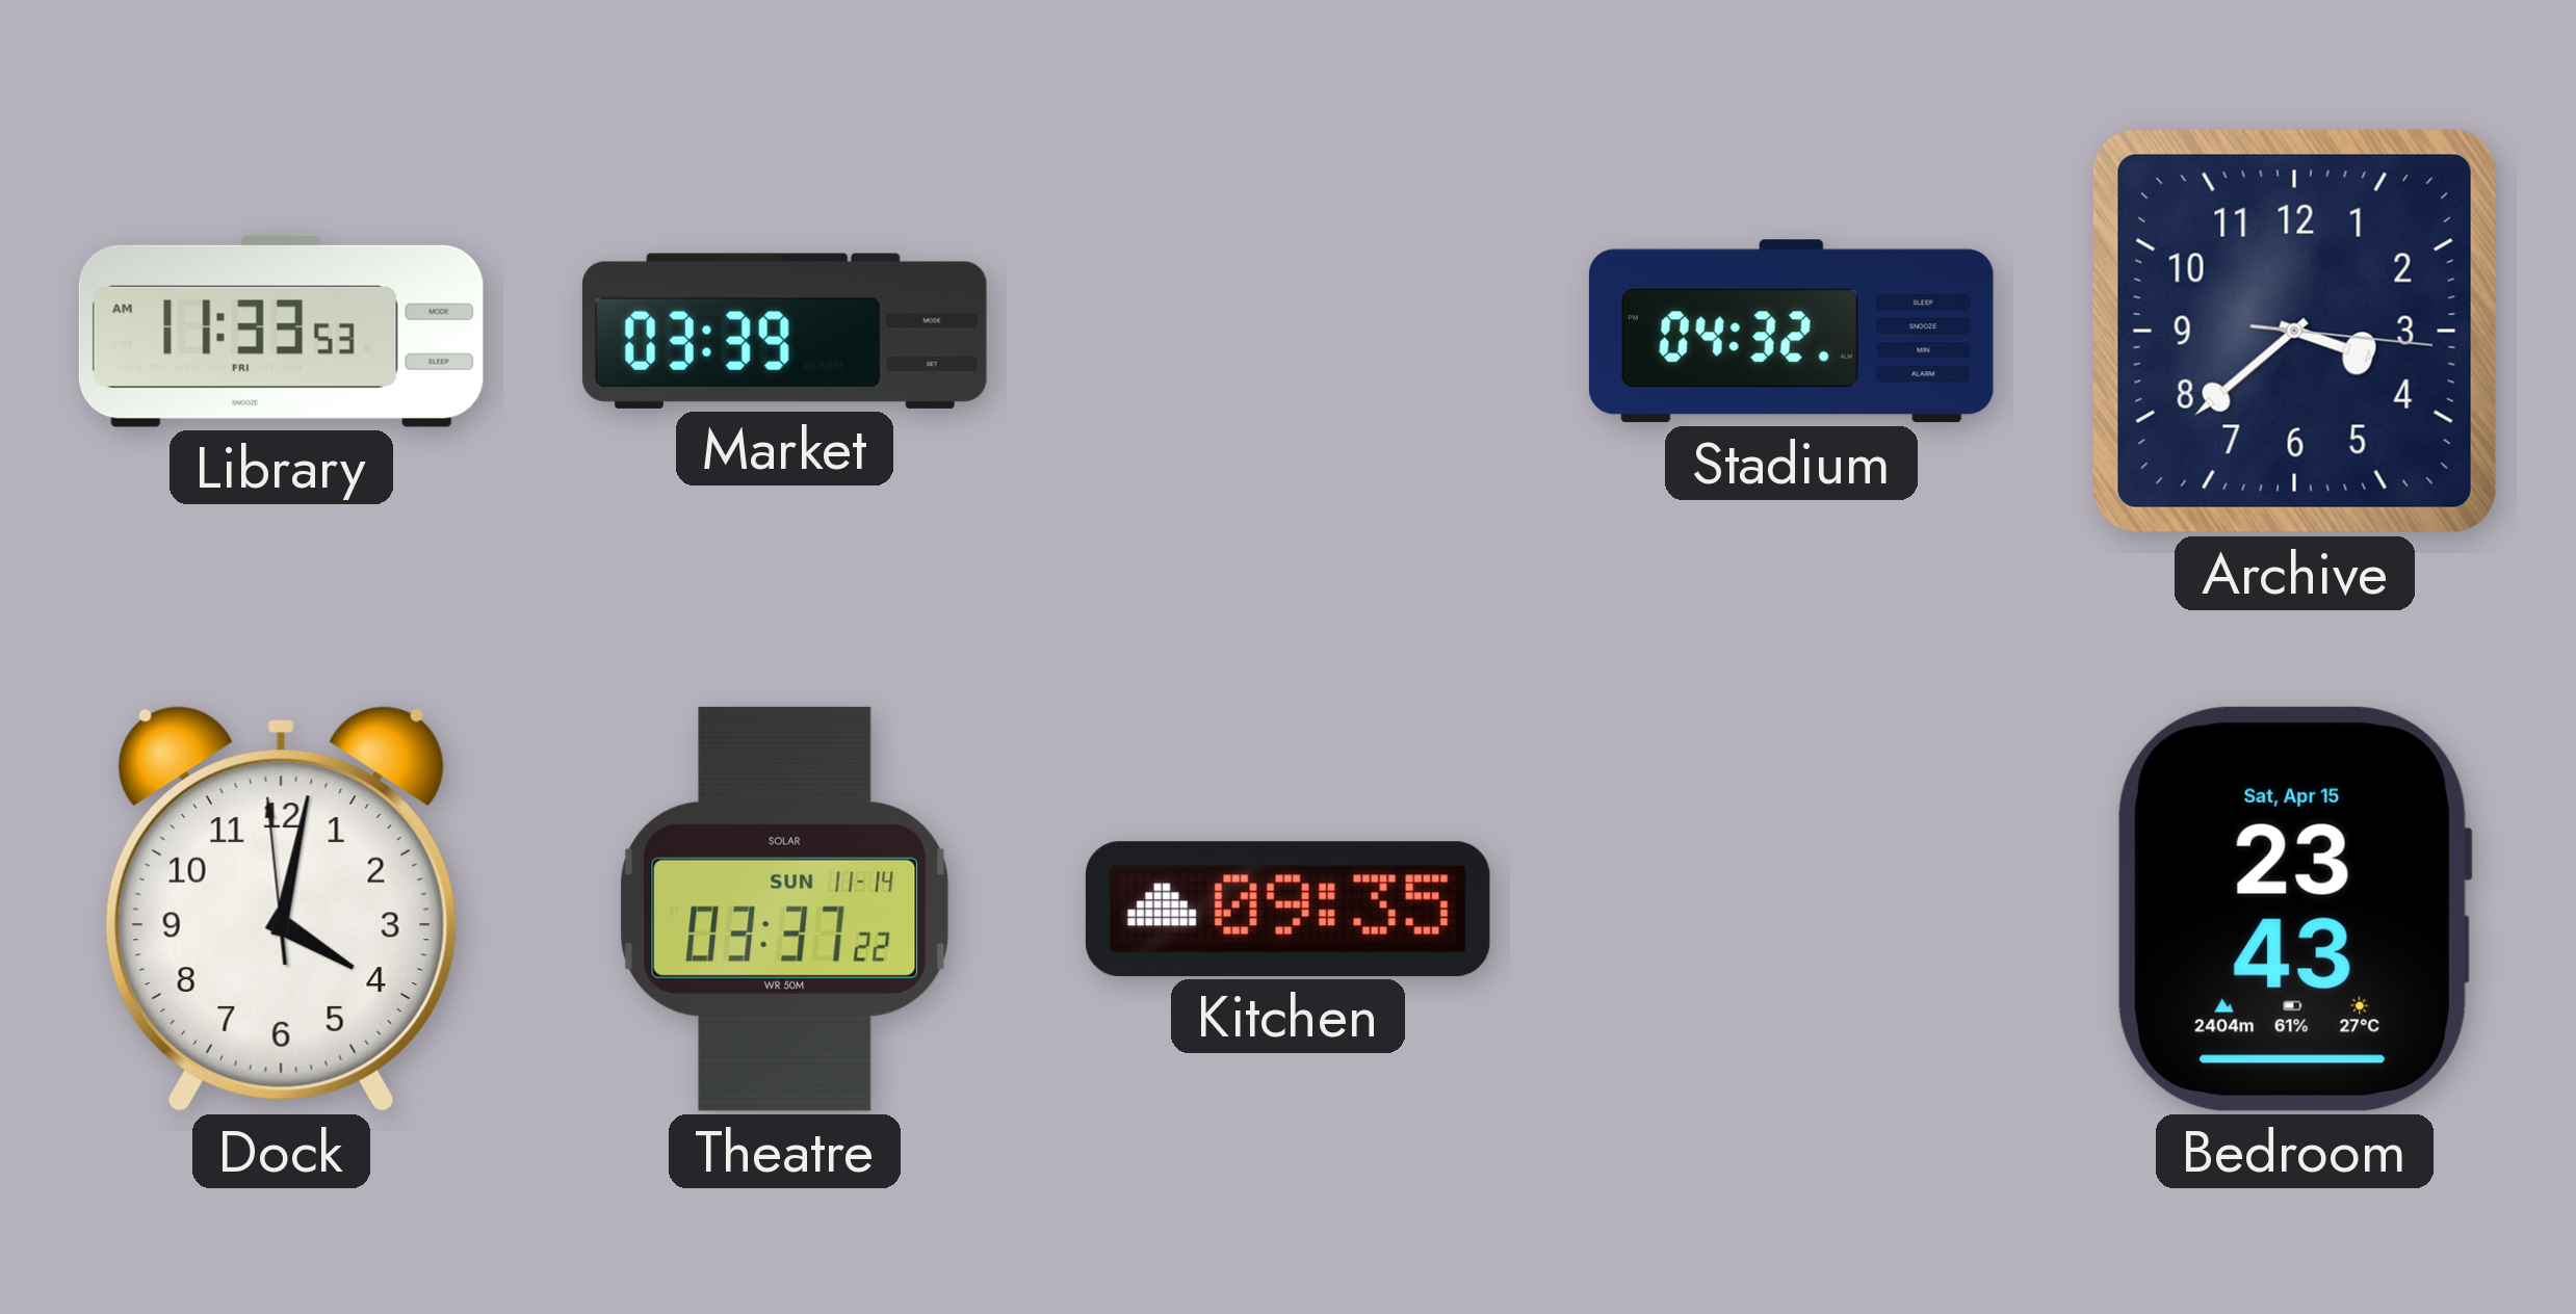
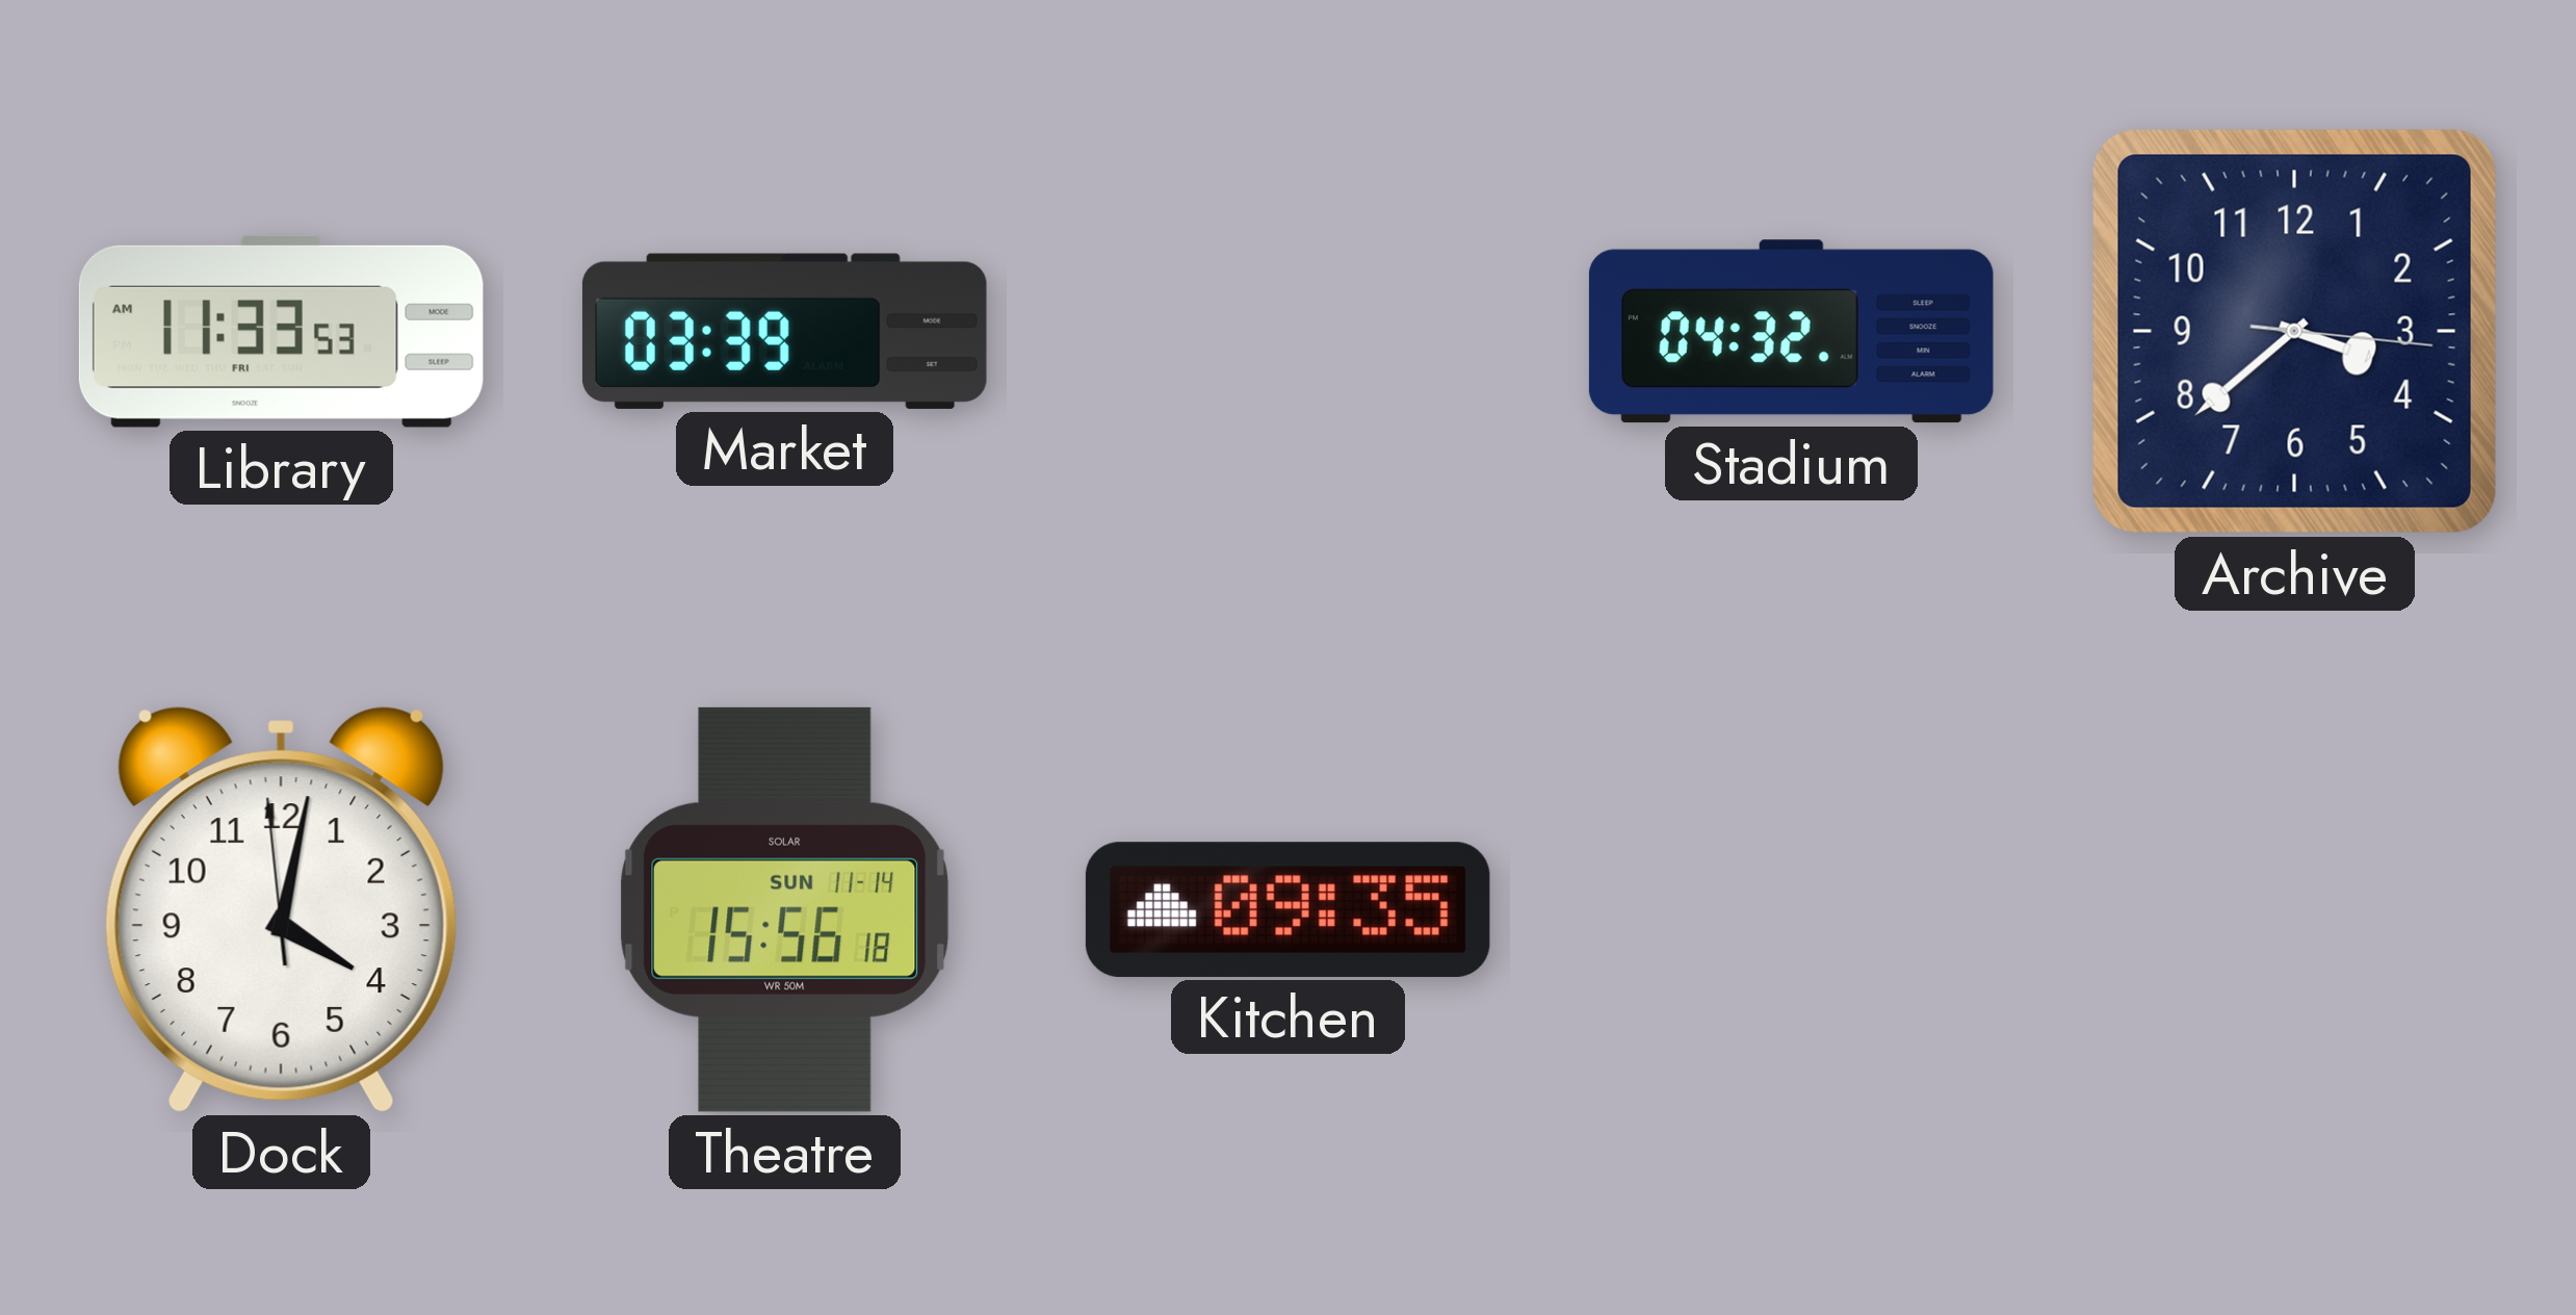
Theatre: 03:37 -> 15:56 (785, 909)
Bedroom: 23:43 -> none (2294, 909)
